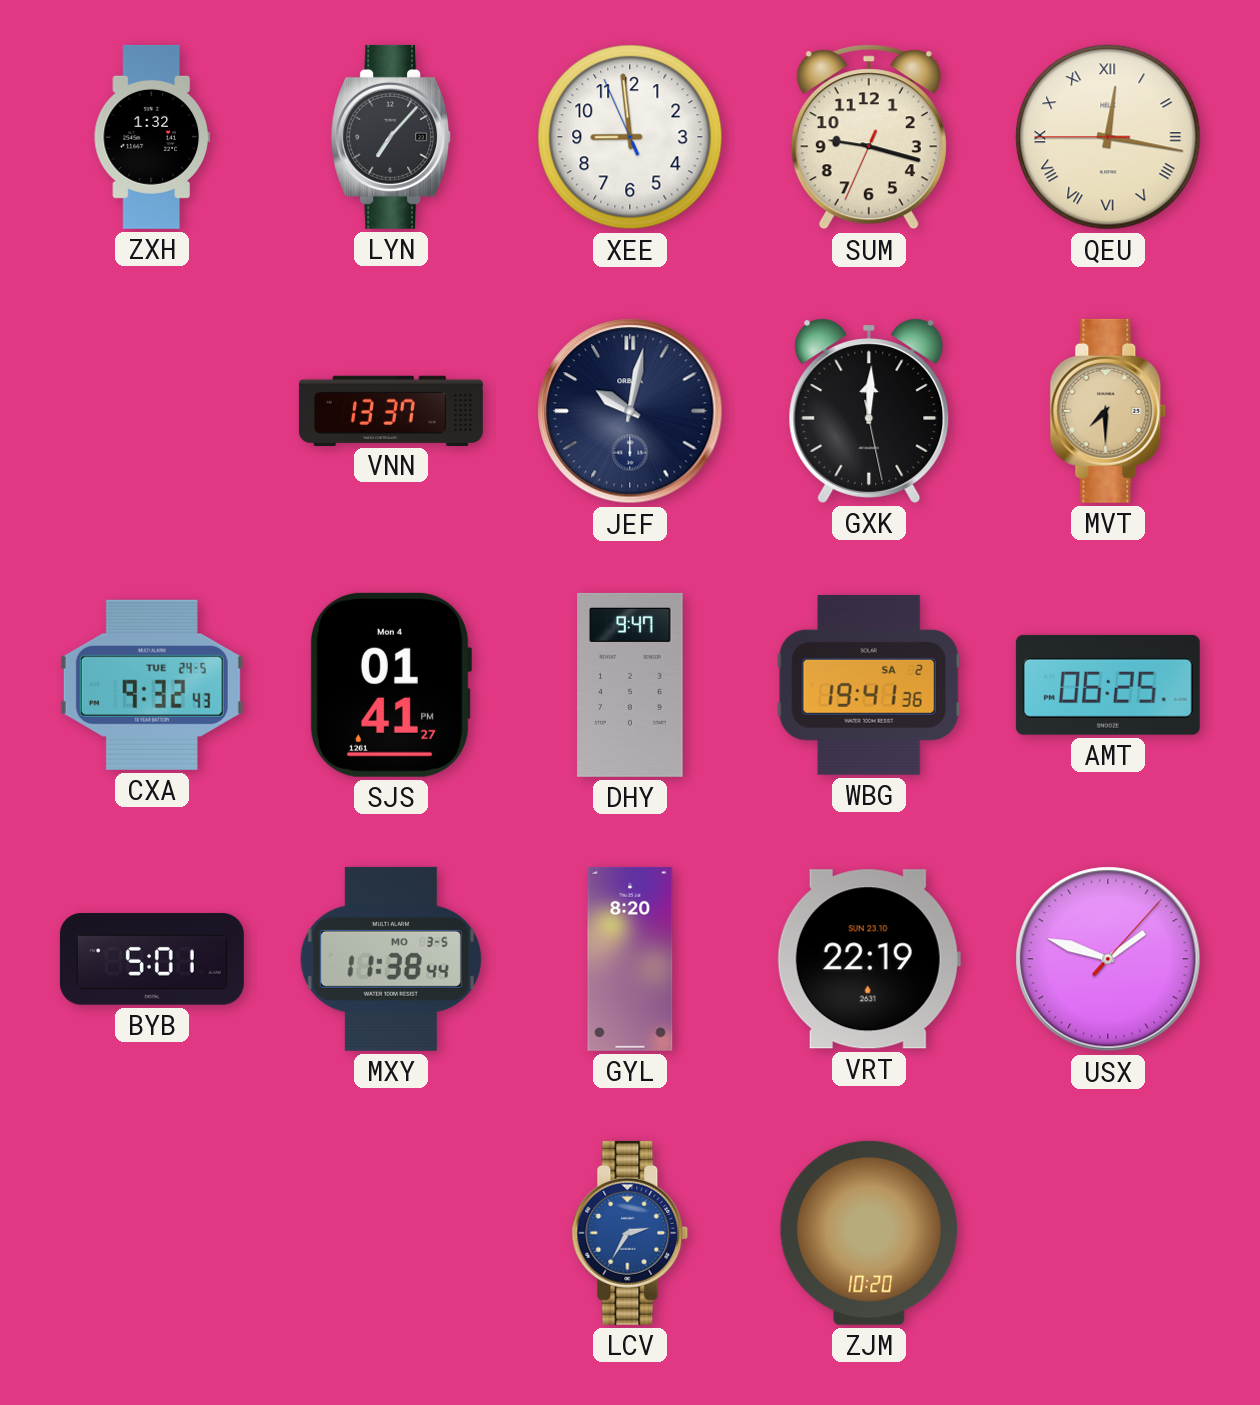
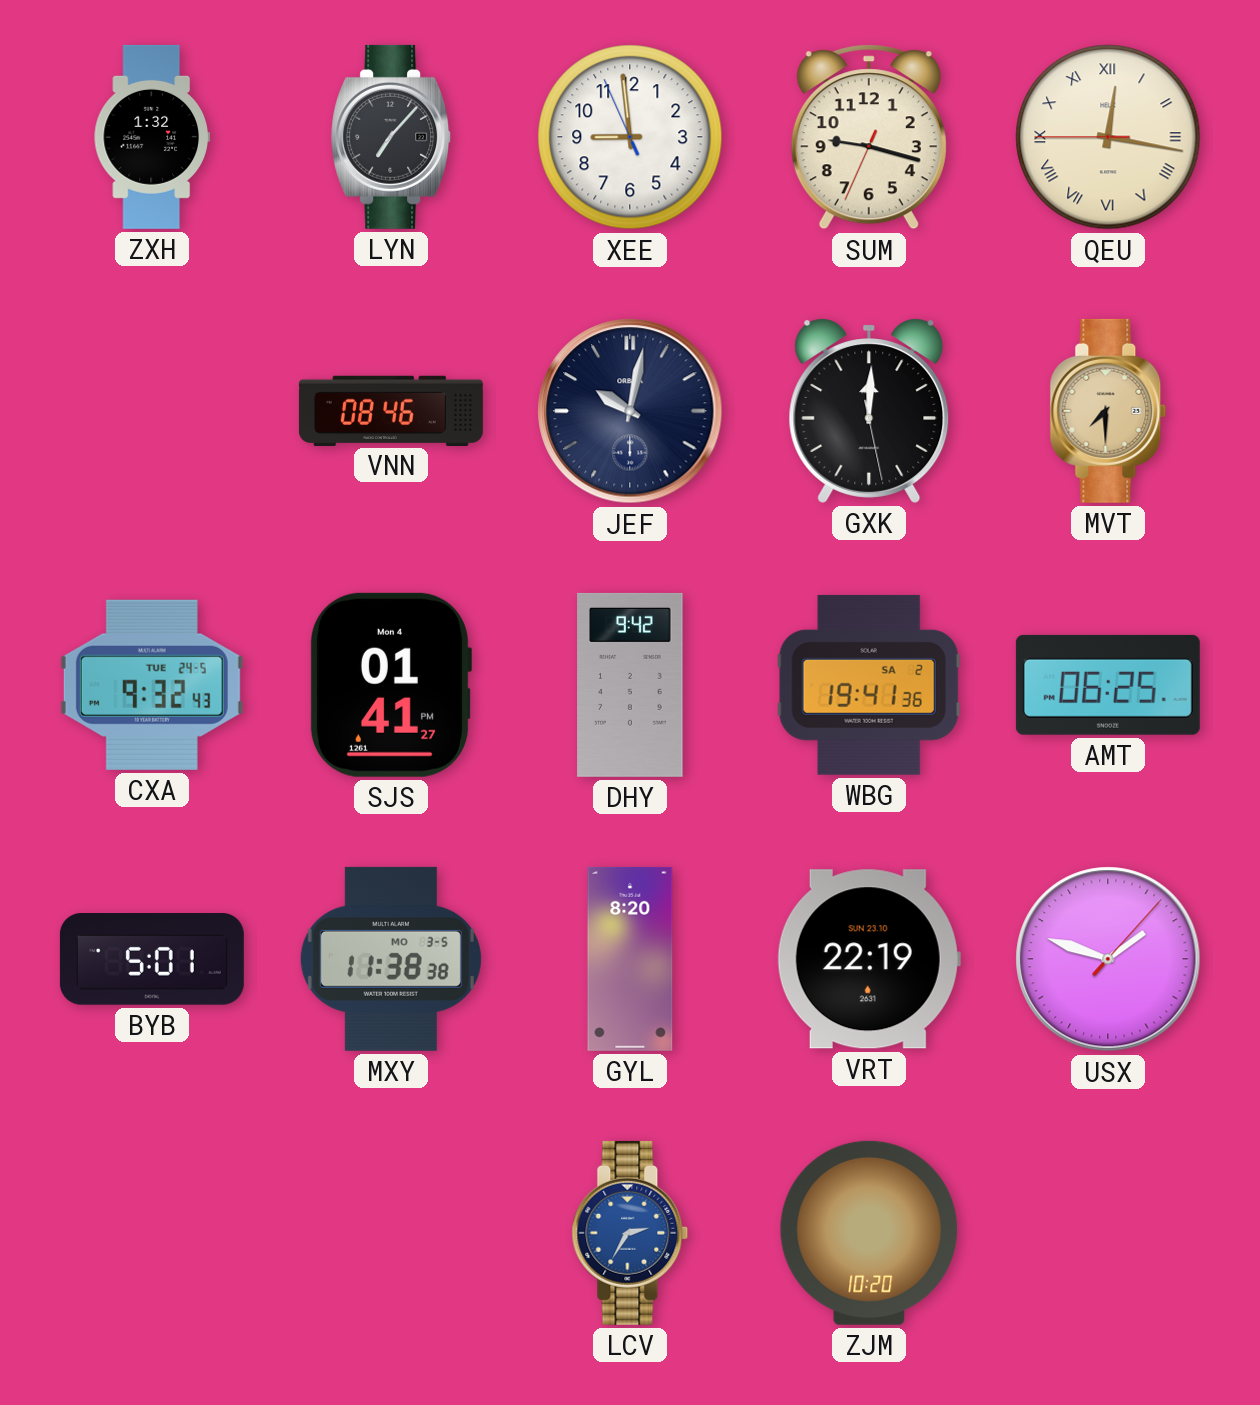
VNN: 13:37 -> 08:46 (391, 410)
DHY: 9:47 -> 9:42 (630, 685)
MXY: 11:38:44 -> 11:38:38 (391, 959)
